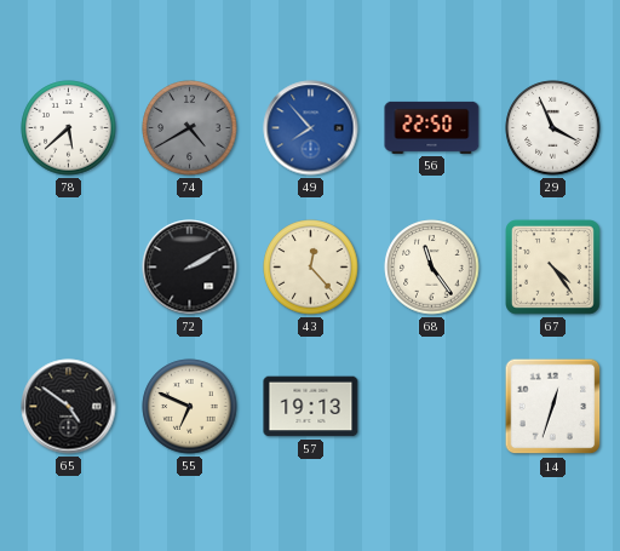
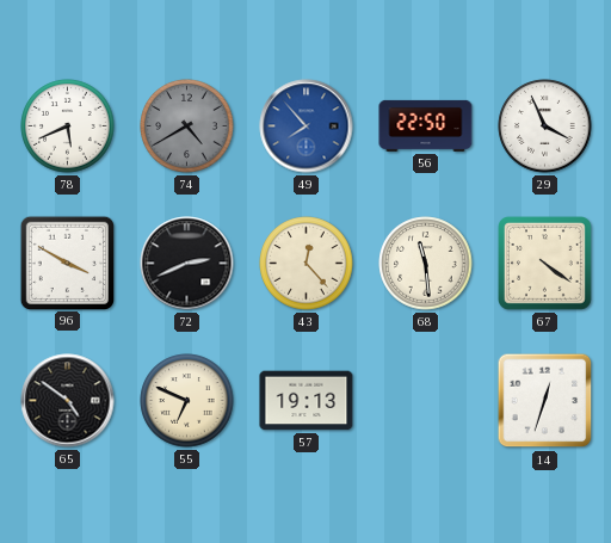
78: 5:38 -> 5:41 (68, 127)
96: none -> 3:50 (67, 263)
72: 2:10 -> 2:41 (187, 264)
68: 11:24 -> 11:29 (426, 264)
67: 4:24 -> 4:21 (545, 264)
